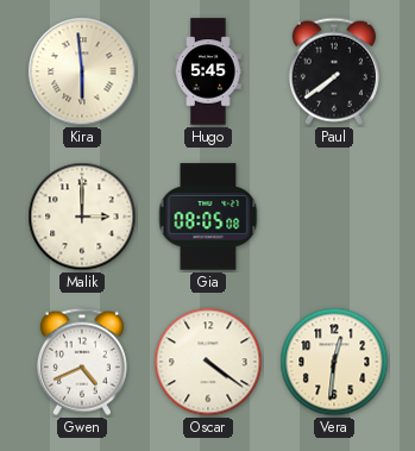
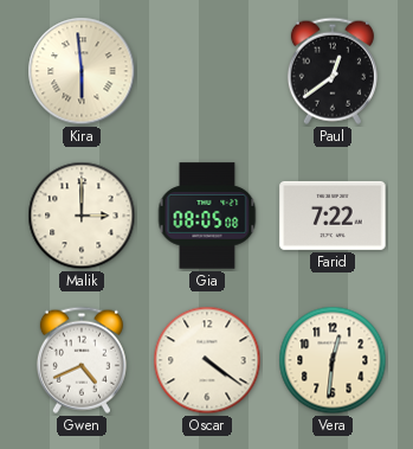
Hugo: 5:45 -> none (208, 71)
Paul: 7:39 -> 12:39 (333, 71)
Farid: none -> 7:22 (333, 216)
